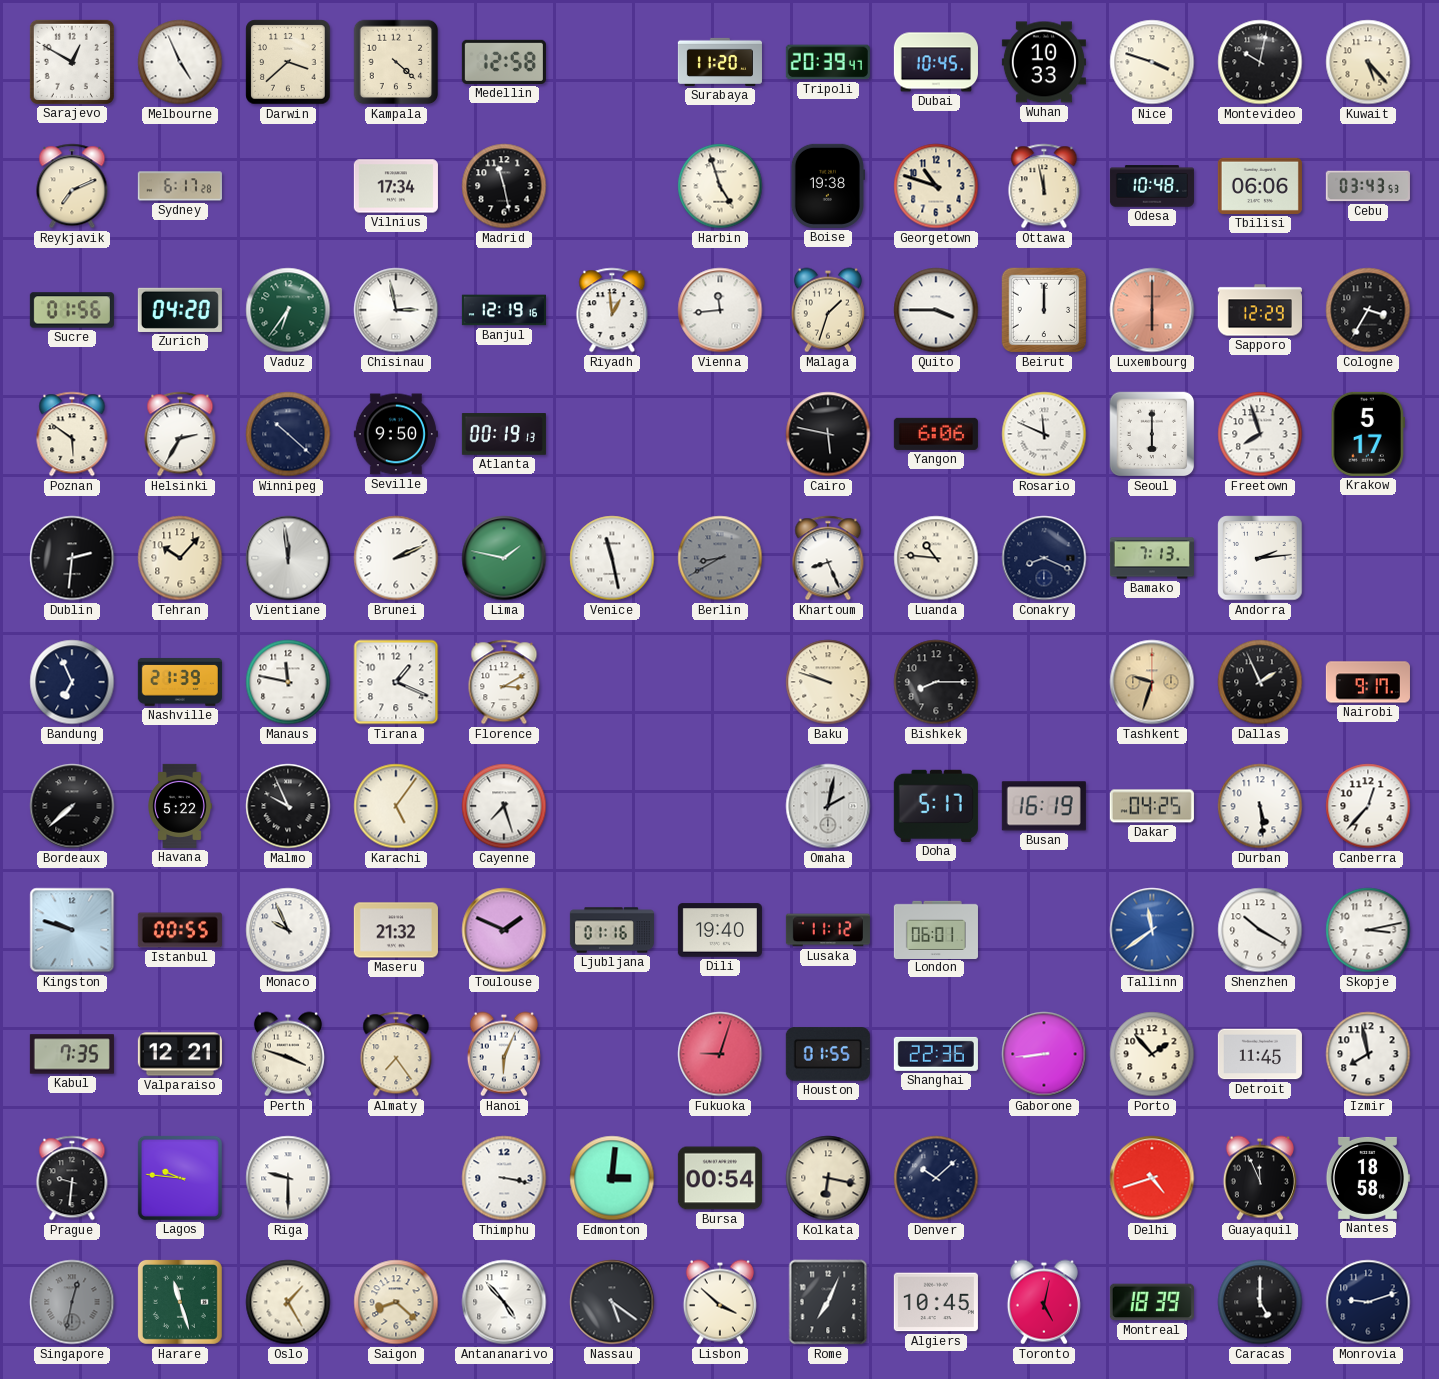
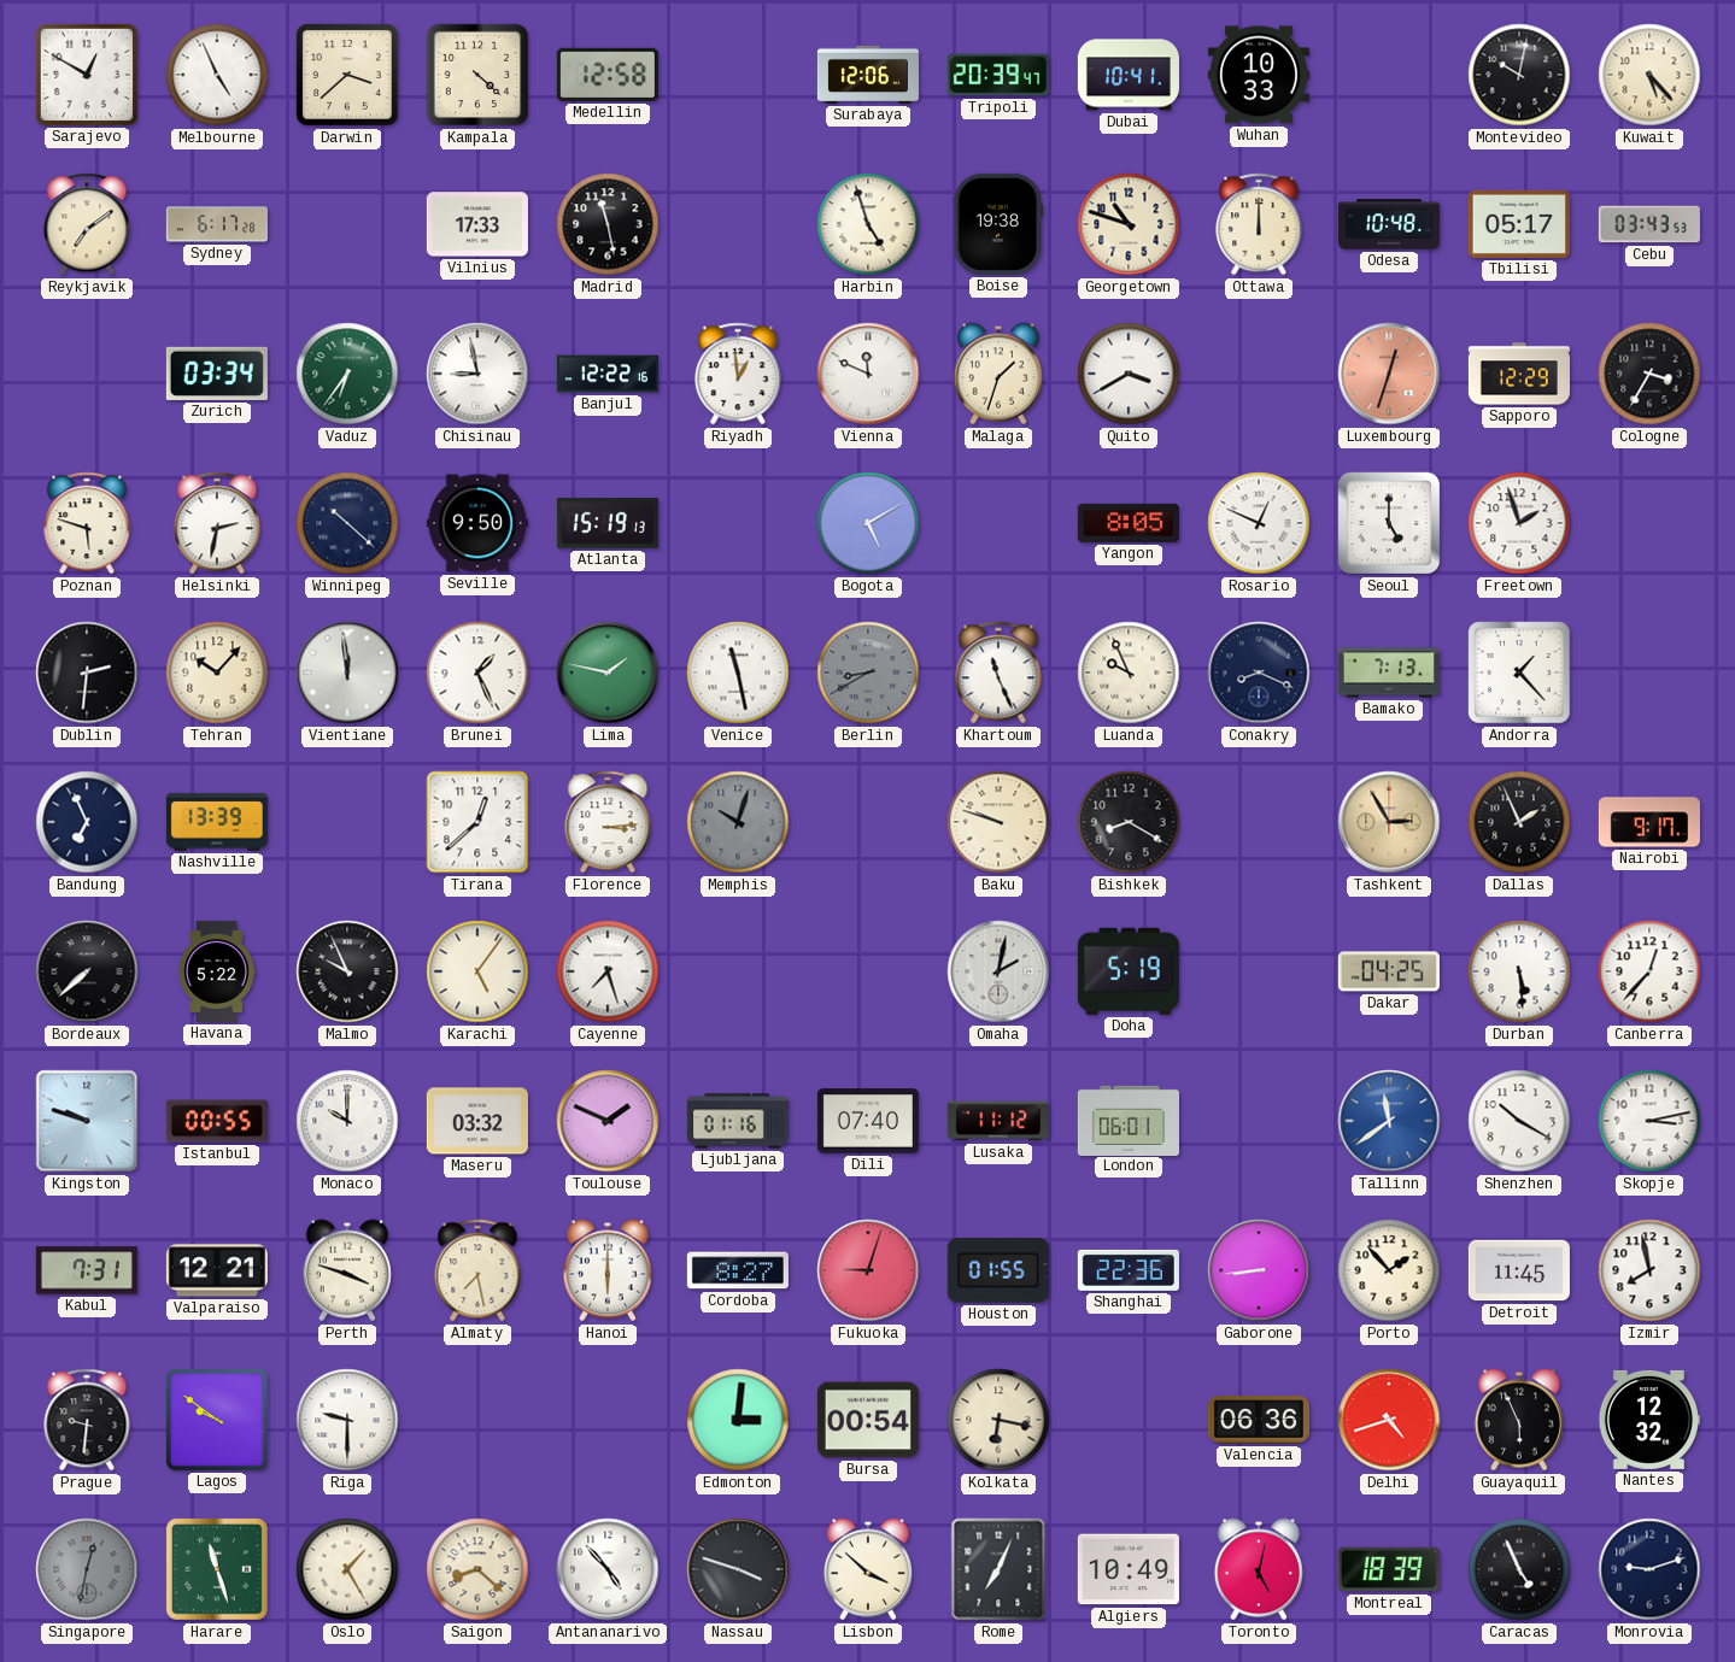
Surabaya: 11:20 -> 12:06 (868, 75)
Dubai: 10:45 -> 10:41 (1129, 75)
Nice: 3:48 -> none (1152, 62)
Reykjavik: 7:11 -> 7:09 (87, 224)
Vilnius: 17:34 -> 17:33 (477, 224)
Ottawa: 11:58 -> 12:00 (1259, 224)
Tbilisi: 06:06 -> 05:17 (1519, 224)
Sucre: 01:56 -> none (72, 310)
Zurich: 04:20 -> 03:34 (217, 374)
Chisinau: 2:58 -> 8:58 (477, 374)
Banjul: 12:19 -> 12:22 (608, 374)
Vienna: 11:44 -> 11:49 (868, 374)
Quito: 3:45 -> 3:40 (1129, 374)
Beirut: 12:00 -> none (1044, 310)
Luxembourg: 6:00 -> 12:33 (1389, 374)
Poznan: 5:51 -> 5:48 (87, 523)
Helsinki: 2:35 -> 2:32 (217, 523)
Atlanta: 00:19 -> 15:19 (608, 523)
Bogota: none -> 5:10 (868, 523)
Cairo: 5:47 -> none (828, 434)
Yangon: 6:06 -> 8:05 (1129, 523)
Rosario: 11:49 -> 12:49 (1259, 523)
Seoul: 6:00 -> 5:00 (1389, 523)
Freetown: 7:57 -> 1:57 (1519, 523)
Krakow: 5:17 -> none (1368, 434)
Brunei: 2:11 -> 1:26 (477, 673)
Khartoum: 8:26 -> 11:26 (998, 673)
Luanda: 10:46 -> 9:56 (1129, 673)
Andorra: 2:14 -> 1:23 (1519, 673)
Nashville: 21:39 -> 13:39 (217, 822)
Manaus: 11:47 -> none (288, 682)
Tirana: 1:19 -> 12:38 (477, 822)
Florence: 3:10 -> 3:14 (608, 822)
Memphis: none -> 10:03 (738, 822)
Bishkek: 8:15 -> 8:20 (1129, 822)
Tashkent: 9:33 -> 2:55 (1389, 822)
Doha: 5:17 -> 5:19 (1129, 971)
Busan: 16:19 -> none (1044, 806)
Monaco: 9:56 -> 10:00 (347, 1121)
Maseru: 21:32 -> 03:32 (477, 1121)
Dili: 19:40 -> 07:40 (868, 1121)
Kabul: 7:35 -> 7:31 (87, 1270)
Almaty: 7:24 -> 7:28 (477, 1270)
Hanoi: 6:04 -> 6:00 (608, 1270)
Cordoba: none -> 8:27 (738, 1270)
Lagos: 9:46 -> 9:51 (217, 1420)
Thimphu: 3:17 -> none (504, 1178)
Denver: 10:08 -> none (936, 1178)
Valencia: none -> 06:36 (1259, 1421)
Guayaquil: 11:56 -> 5:56 (1519, 1420)
Nantes: 18:58 -> 12:32 (1648, 1420)
Nassau: 5:21 -> 3:48 (738, 1569)
Algiers: 10:45 -> 10:49 (1129, 1569)
Caracas: 5:00 -> 4:56 (1519, 1569)
